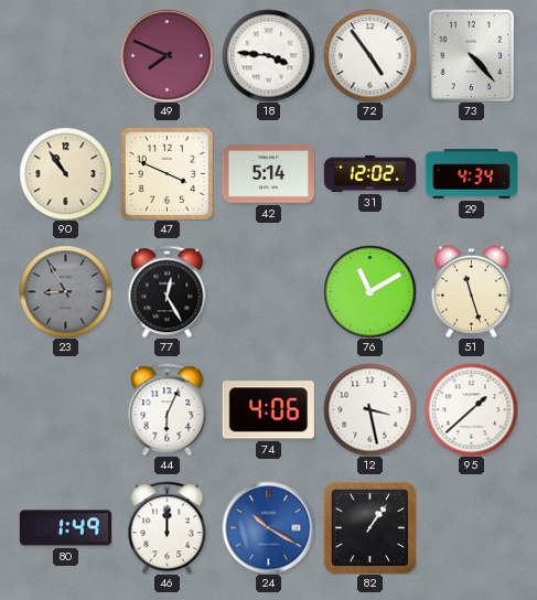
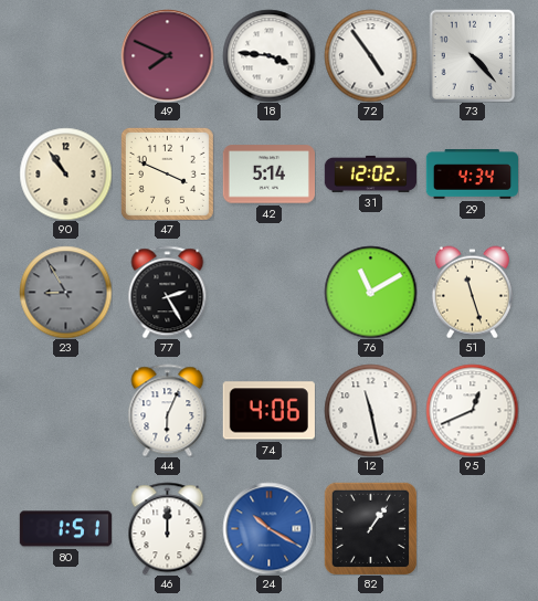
77: 12:25 -> 2:25 (168, 292)
12: 3:28 -> 11:28 (370, 410)
95: 1:38 -> 12:41 (472, 410)
80: 1:49 -> 1:51 (65, 529)
